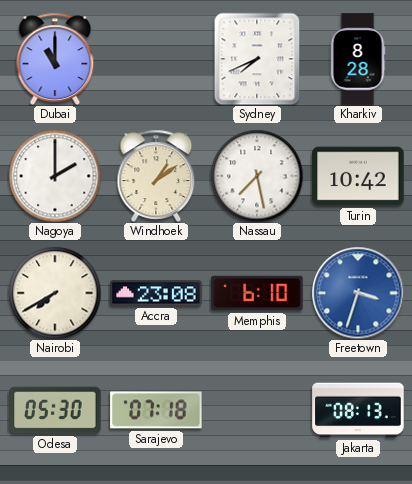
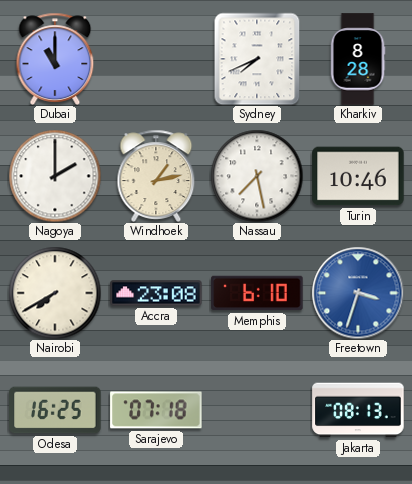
Windhoek: 1:09 -> 1:13 (156, 176)
Turin: 10:42 -> 10:46 (358, 176)
Odesa: 05:30 -> 16:25 (55, 410)
